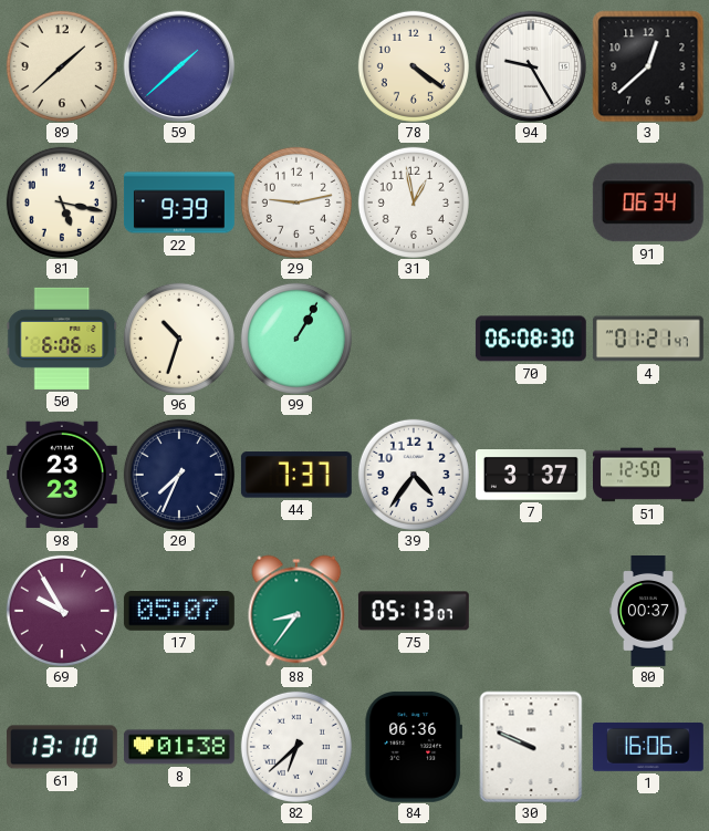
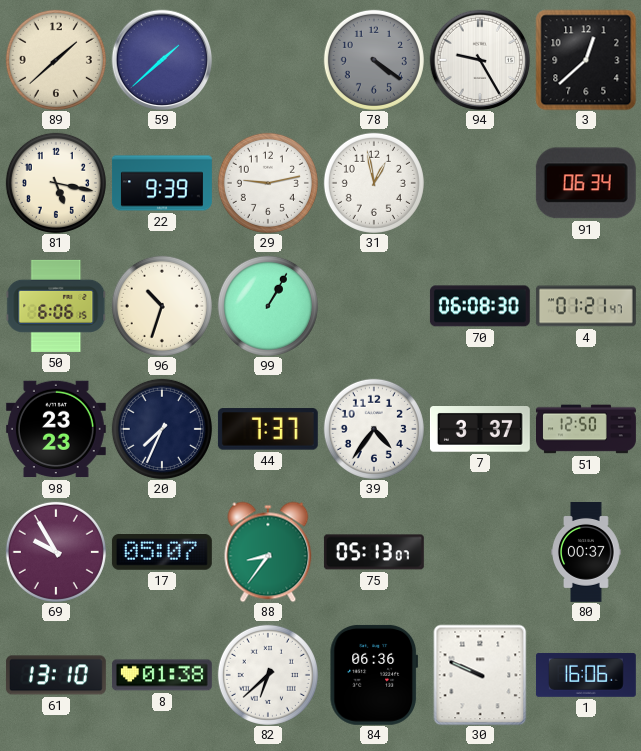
78 dial: cream -> grey (374, 60)
